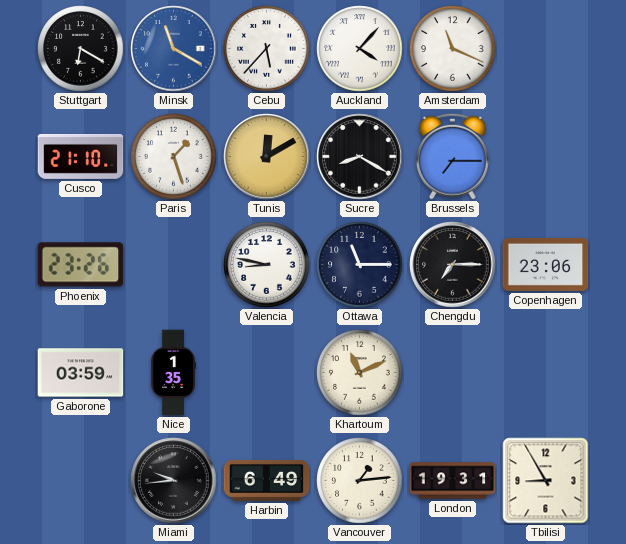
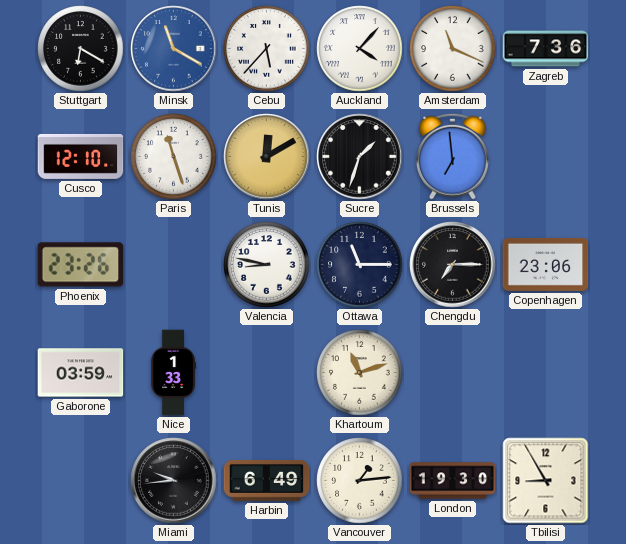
Zagreb: none -> 7:36 (546, 49)
Cusco: 21:10 -> 12:10 (81, 156)
Paris: 1:27 -> 11:27 (174, 157)
Sucre: 8:20 -> 1:33 (360, 157)
Brussels: 7:15 -> 6:59 (452, 156)
Nice: 1:35 -> 1:33 (173, 373)
Khartoum: 11:11 -> 11:12 (360, 373)
London: 19:31 -> 19:30 (453, 481)
